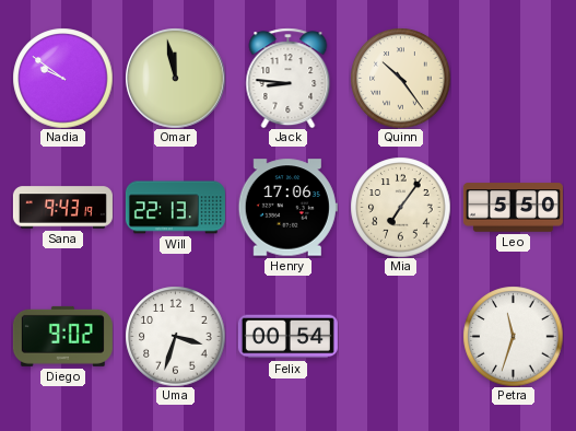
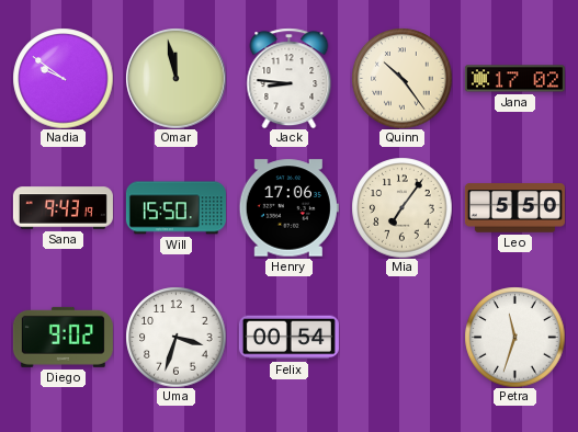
Jana: none -> 17:02 (514, 79)
Will: 22:13 -> 15:50 (175, 208)
